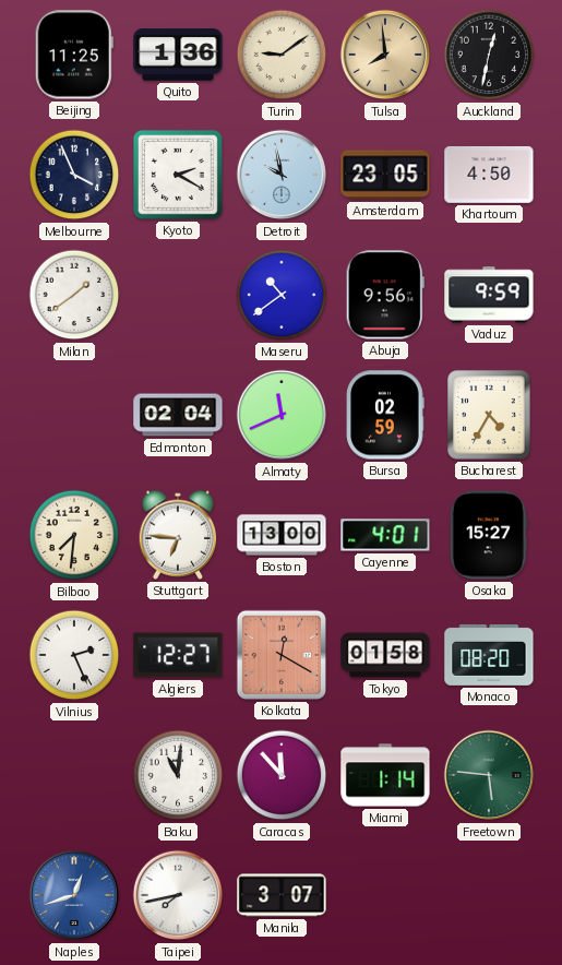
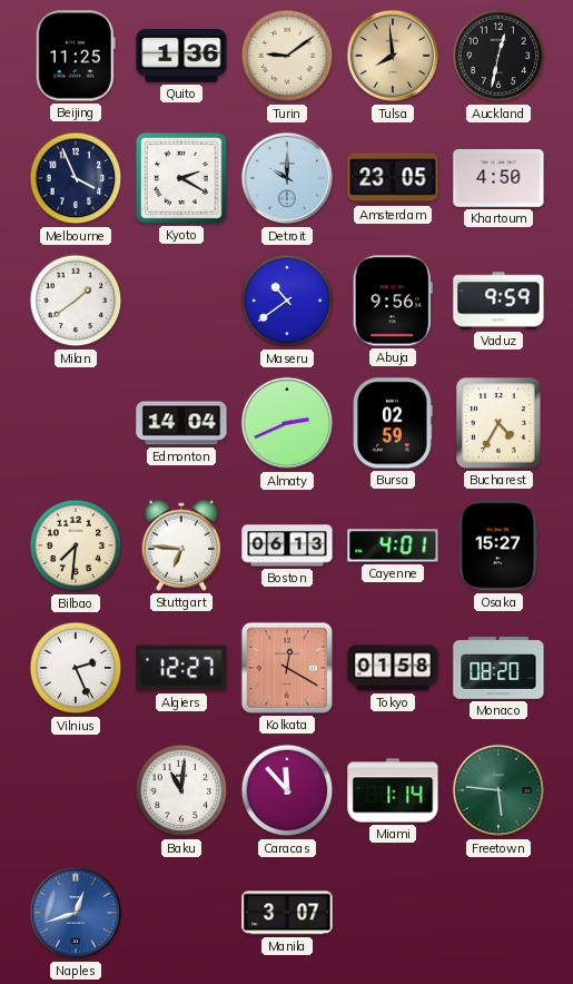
Detroit: 9:58 -> 10:00 (287, 178)
Edmonton: 02:04 -> 14:04 (181, 423)
Almaty: 11:41 -> 2:41 (287, 423)
Boston: 13:00 -> 06:13 (287, 545)
Taipei: 7:43 -> none (178, 895)
